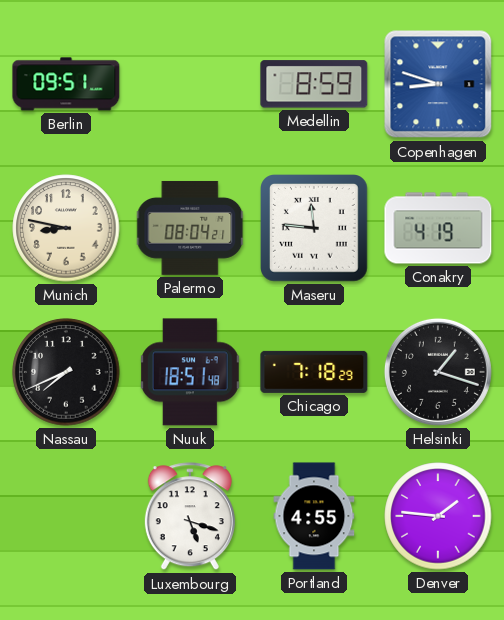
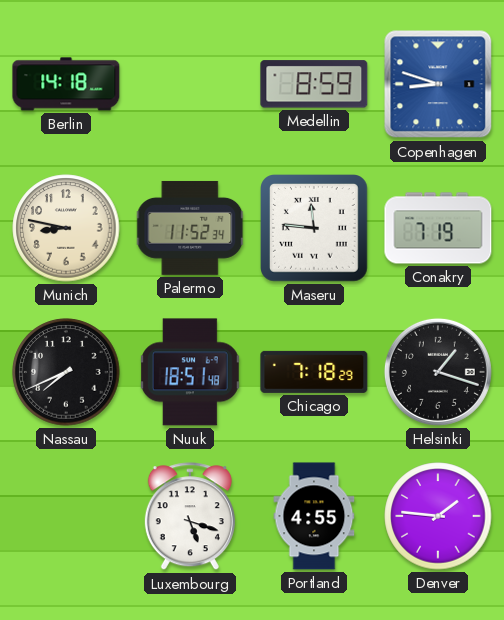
Berlin: 09:51 -> 14:18 (66, 84)
Palermo: 08:04 -> 11:52 (191, 228)
Conakry: 4:19 -> 7:19 (438, 228)
